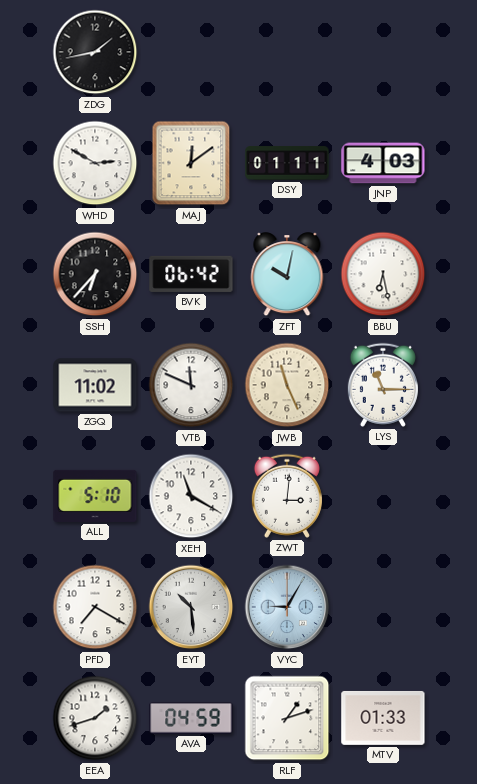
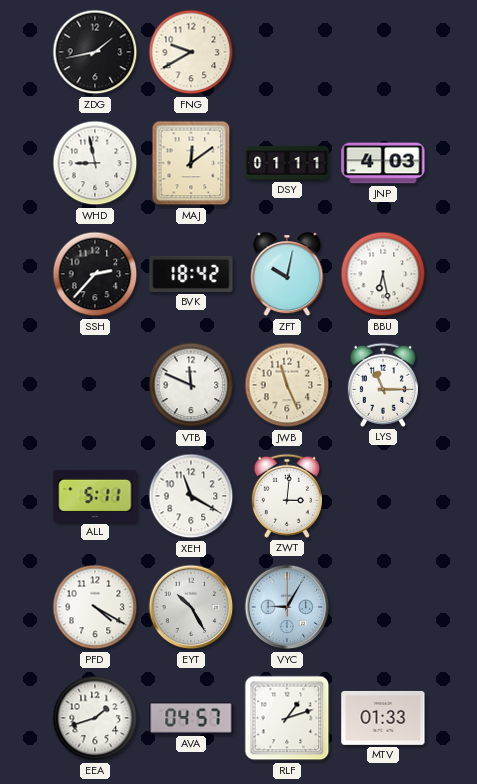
FNG: none -> 9:40 (191, 52)
WHD: 2:50 -> 8:58 (95, 163)
SSH: 6:37 -> 2:37 (95, 274)
BVK: 06:42 -> 18:42 (191, 274)
ZGQ: 11:02 -> none (95, 385)
ALL: 5:10 -> 5:11 (95, 496)
PFD: 7:20 -> 4:20 (95, 607)
EYT: 10:29 -> 10:25 (191, 607)
AVA: 04:59 -> 04:57 (191, 719)
